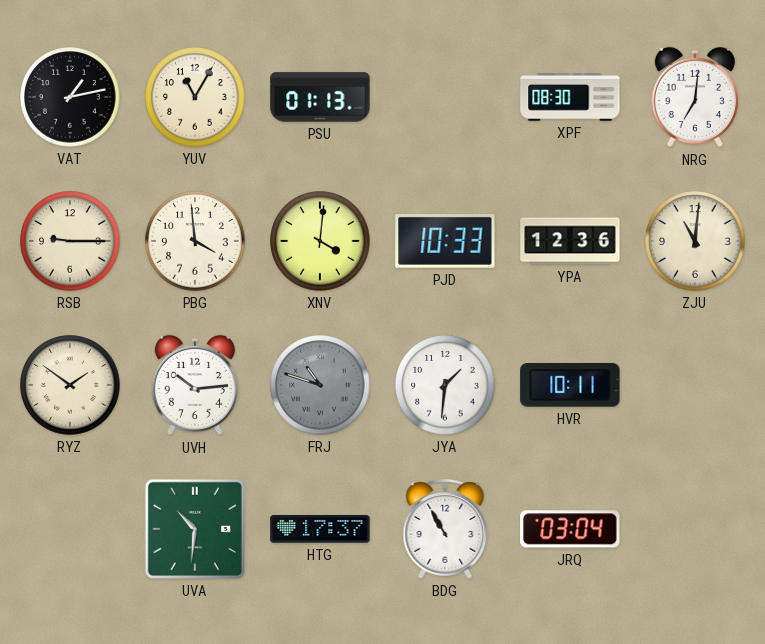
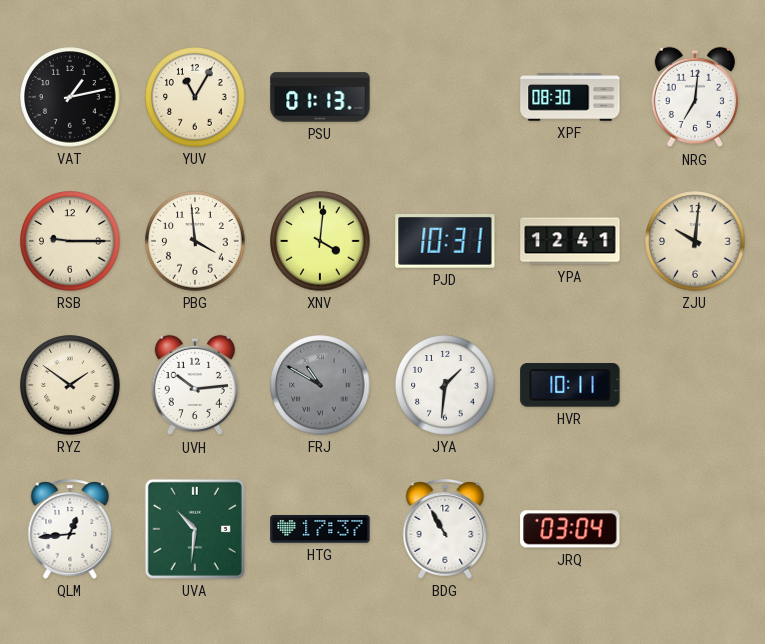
PJD: 10:33 -> 10:31 (445, 242)
YPA: 12:36 -> 12:41 (570, 241)
ZJU: 11:01 -> 10:01 (695, 241)
FRJ: 10:48 -> 10:50 (320, 385)
QLM: none -> 12:44 (70, 529)
